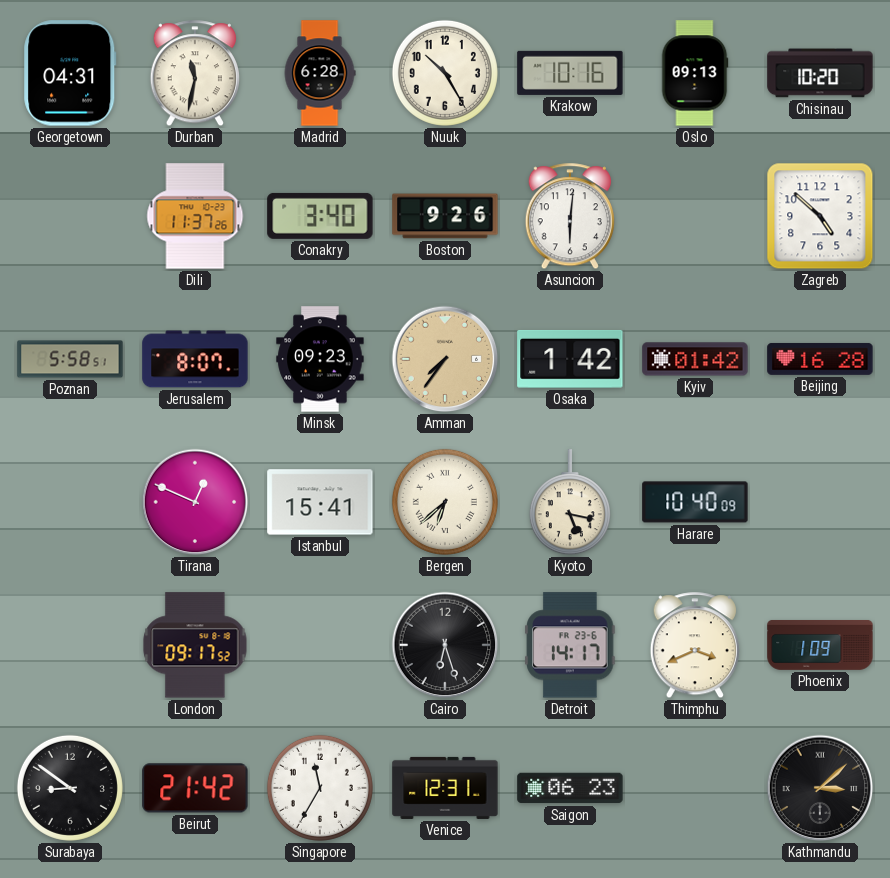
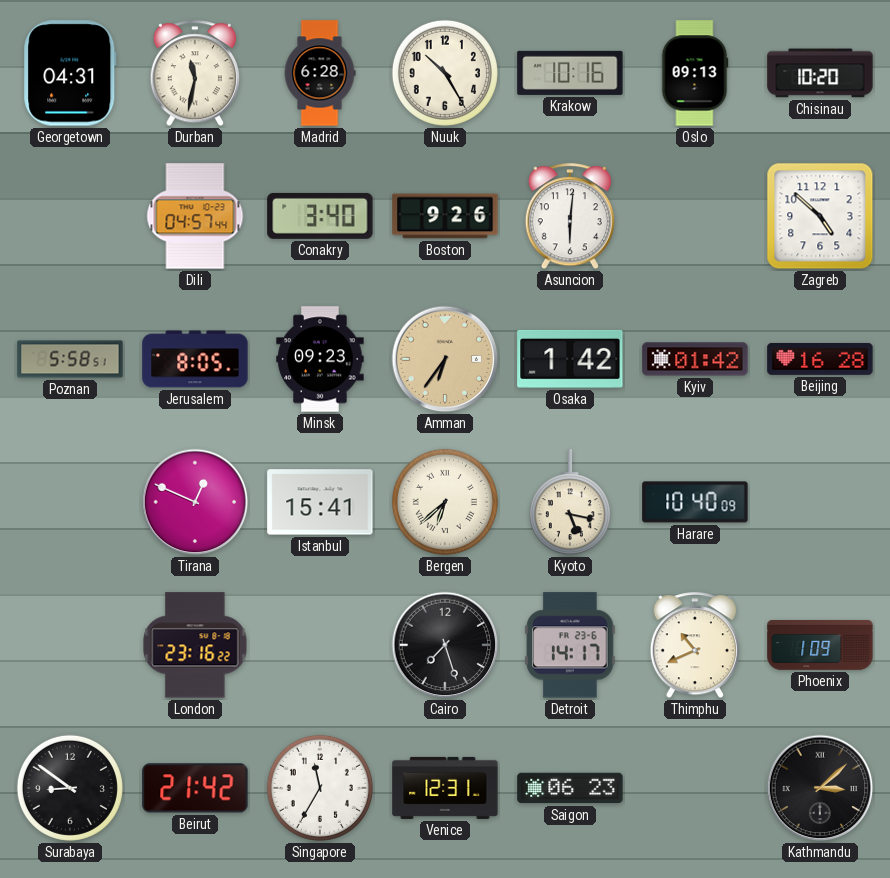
Dili: 11:37 -> 04:57 (195, 216)
Jerusalem: 8:07 -> 8:05 (195, 359)
Amman: 7:36 -> 6:36 (445, 359)
London: 09:17 -> 23:16 (195, 645)
Cairo: 6:27 -> 7:27 (445, 645)
Thimphu: 3:41 -> 10:41 (695, 646)
